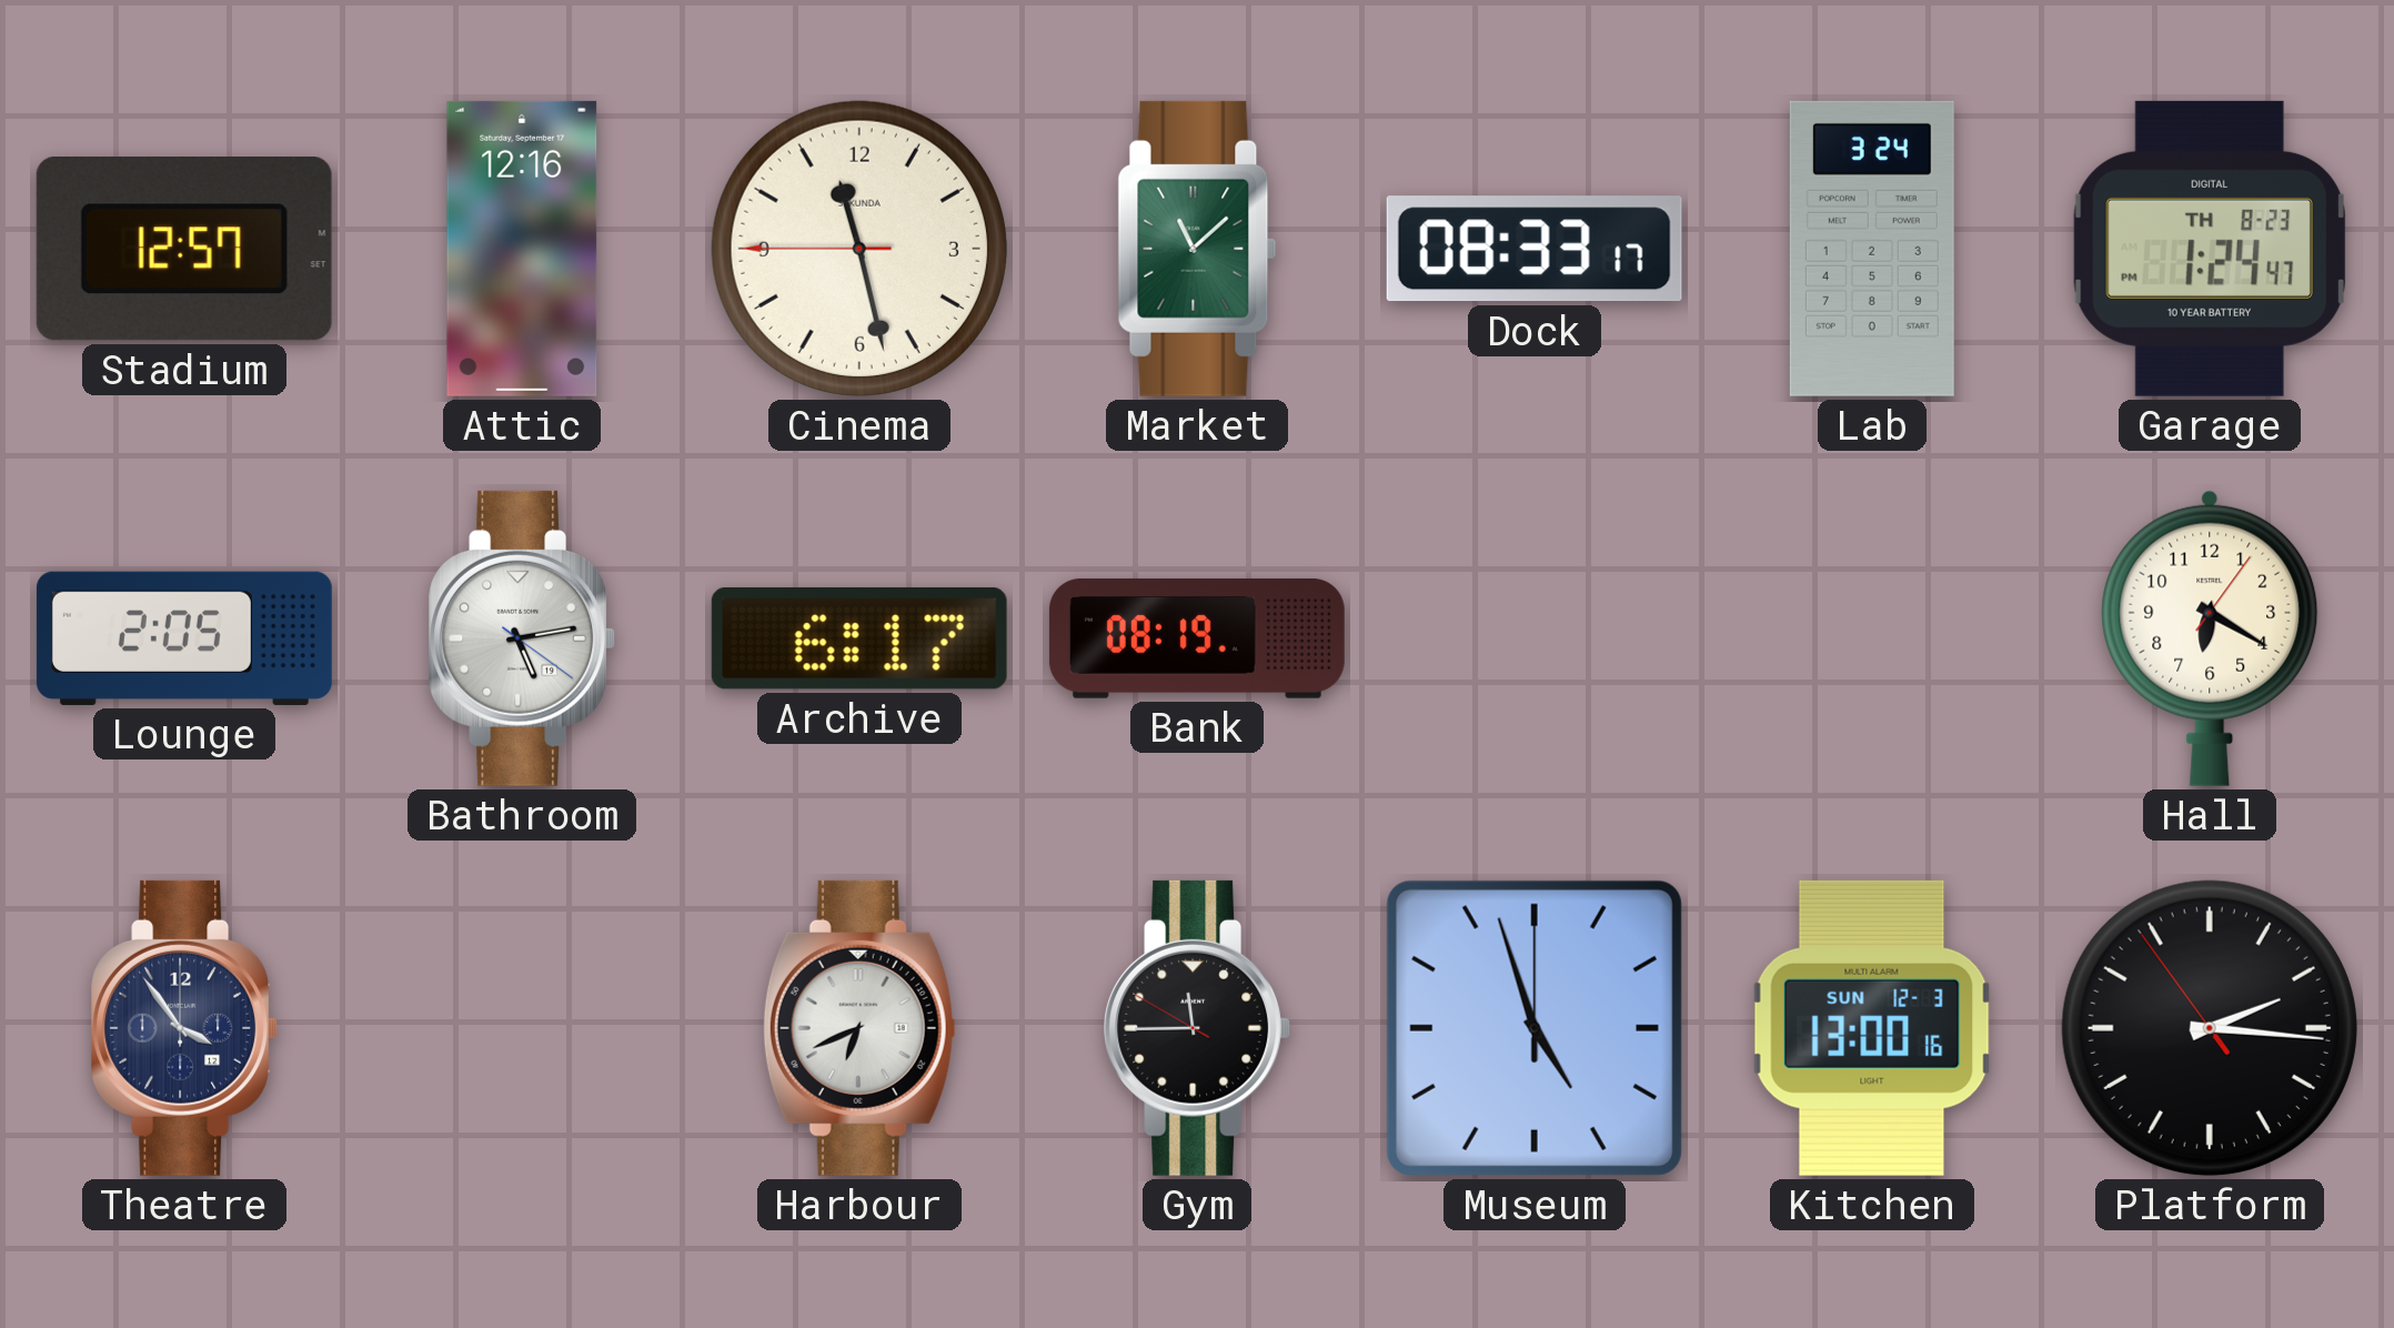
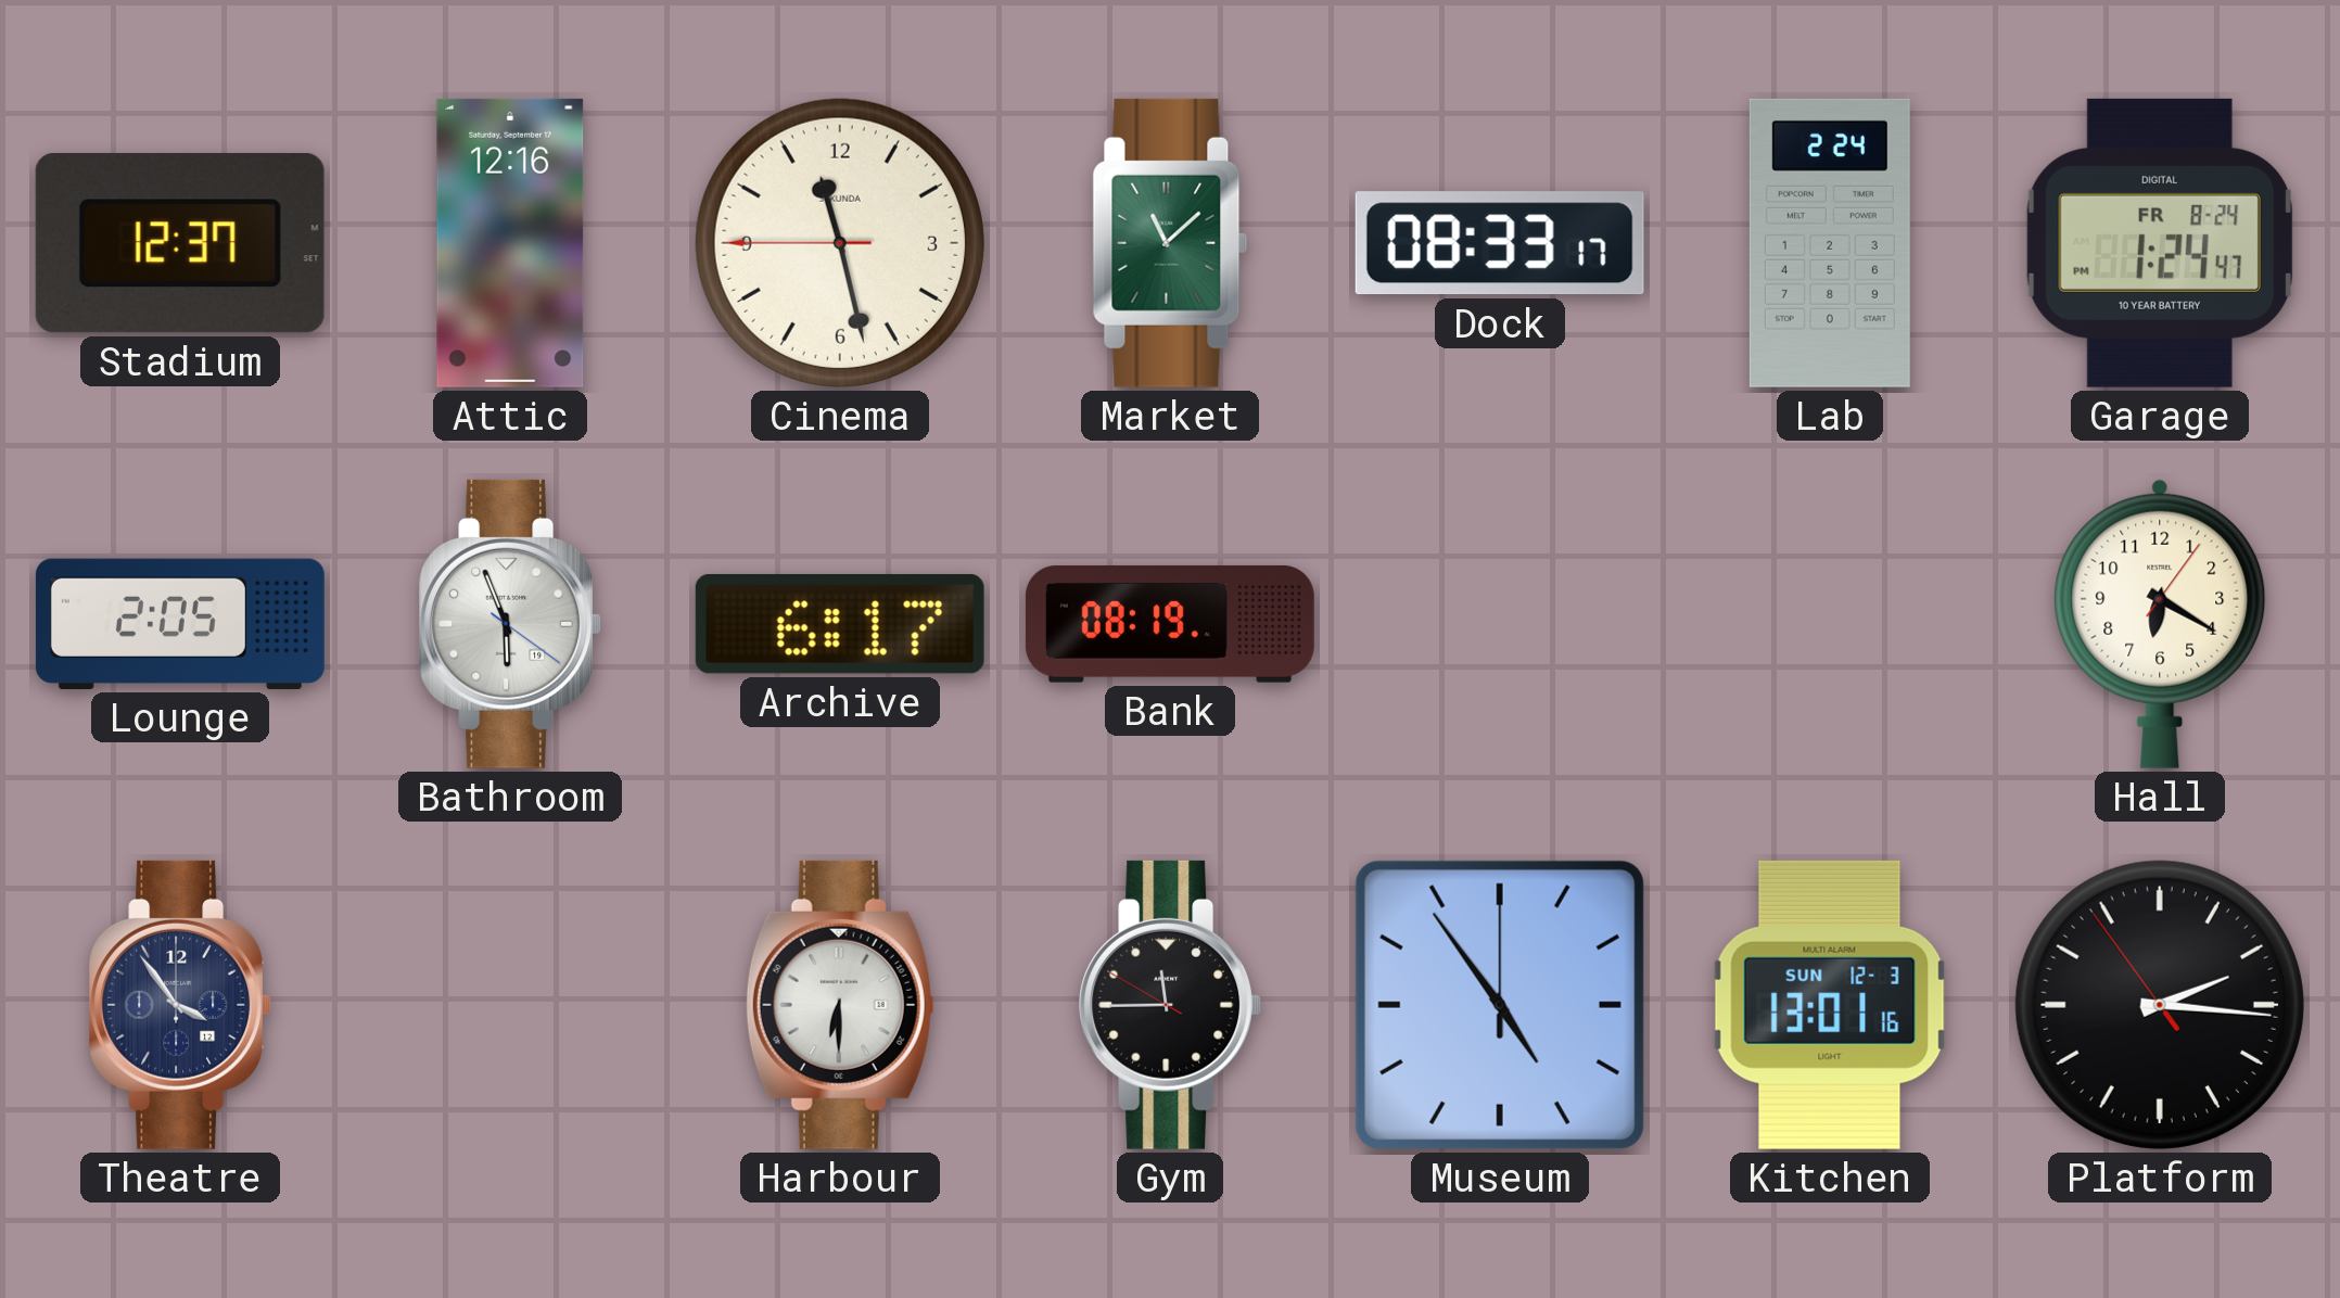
Stadium: 12:57 -> 12:37 (180, 244)
Lab: 3:24 -> 2:24 (1830, 243)
Garage date: TH 8-23 -> FR 8-24 (2160, 243)
Bathroom: 5:13 -> 5:56 (510, 624)
Harbour: 6:41 -> 6:30 (840, 1005)
Museum: 4:57 -> 4:54 (1500, 1005)
Kitchen: 13:00 -> 13:01 (1830, 1005)
